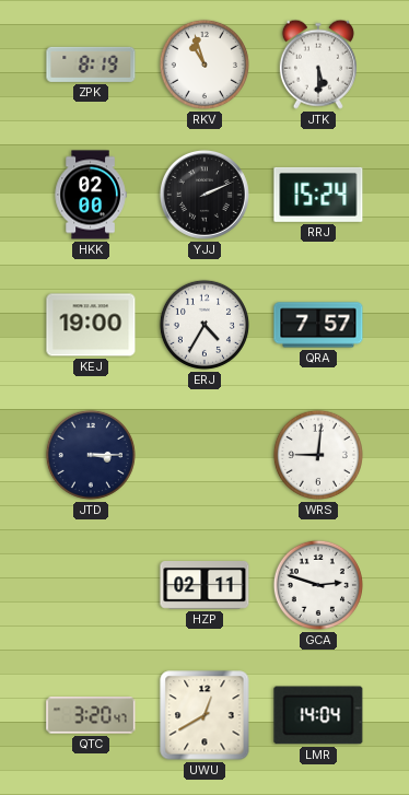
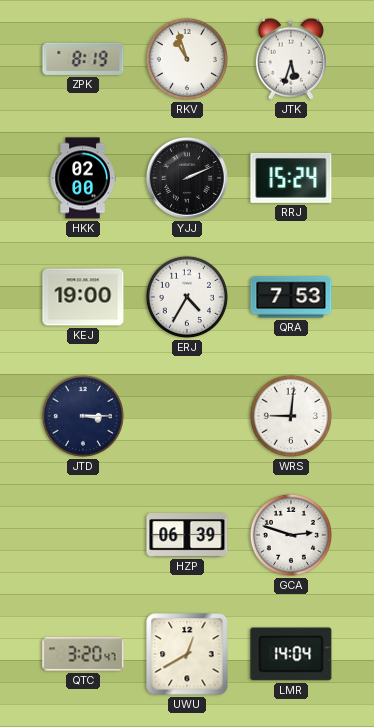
JTK: 5:30 -> 5:33 (291, 59)
QRA: 7:57 -> 7:53 (291, 297)
HZP: 02:11 -> 06:39 (187, 535)
